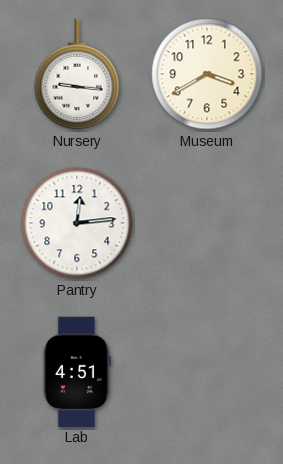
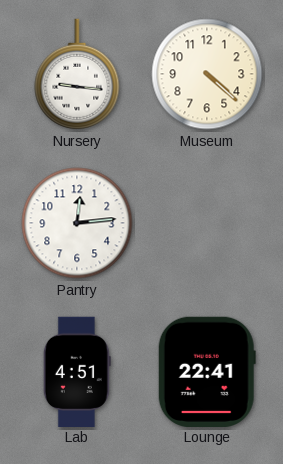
Museum: 3:40 -> 4:22 (207, 74)
Lounge: none -> 22:41 (207, 371)
